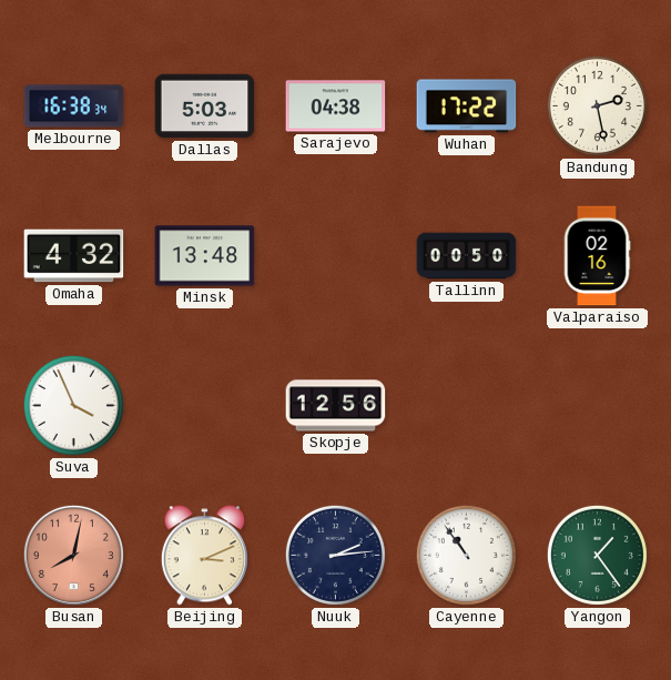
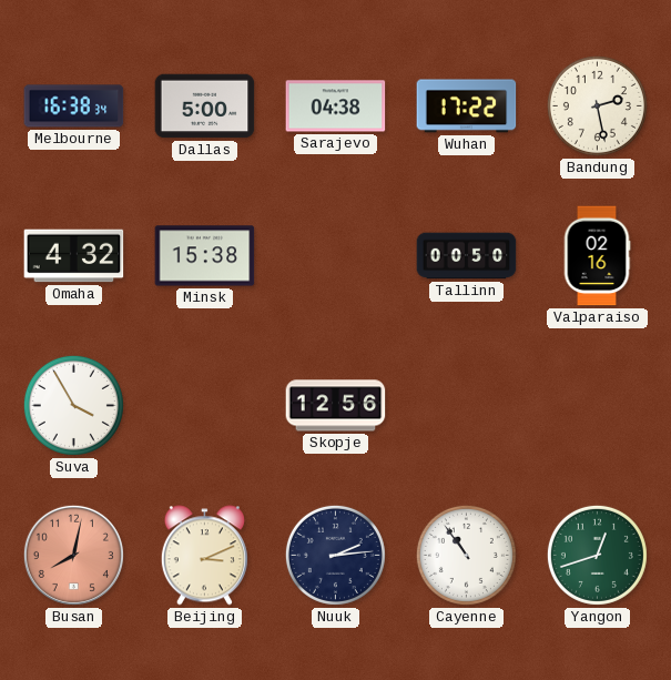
Dallas: 5:03 -> 5:00 (205, 106)
Minsk: 13:48 -> 15:38 (205, 256)
Suva: 3:56 -> 3:55 (73, 405)
Yangon: 1:24 -> 12:42 (597, 555)
